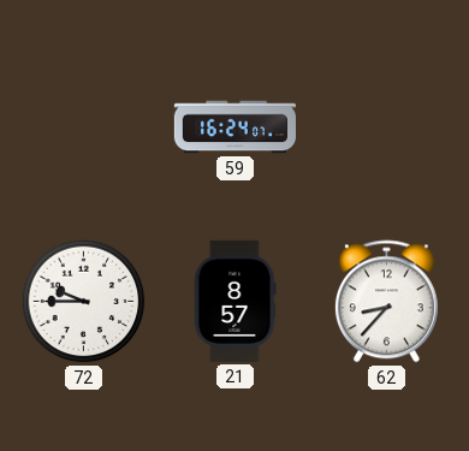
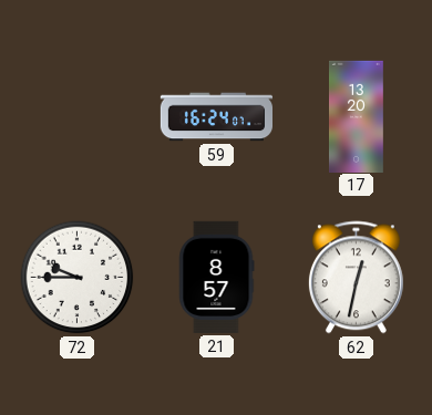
17: none -> 13:20 (357, 116)
62: 8:37 -> 12:32 (356, 278)
